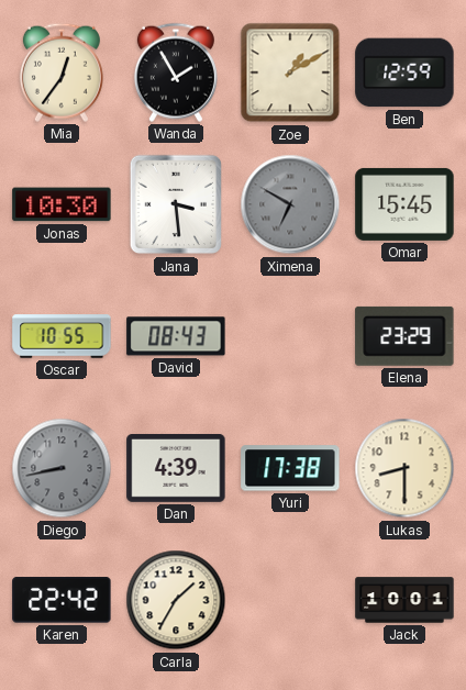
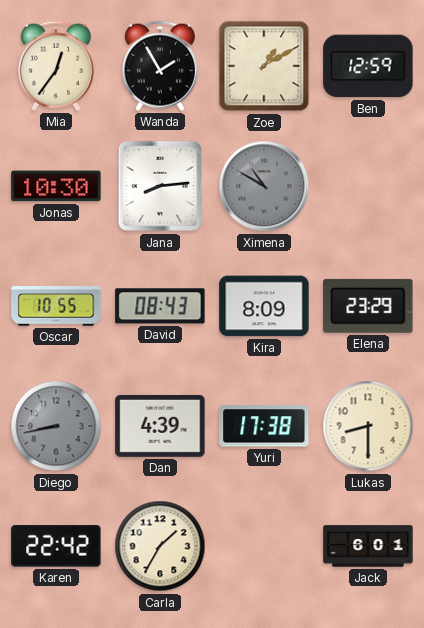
Jana: 3:29 -> 8:14 (159, 186)
Ximena: 6:50 -> 10:50 (264, 186)
Omar: 15:45 -> none (404, 204)
Kira: none -> 8:09 (264, 306)
Jack: 10:01 -> 6:01 (368, 546)
